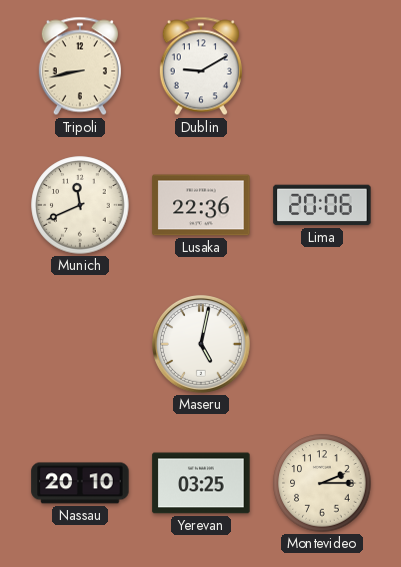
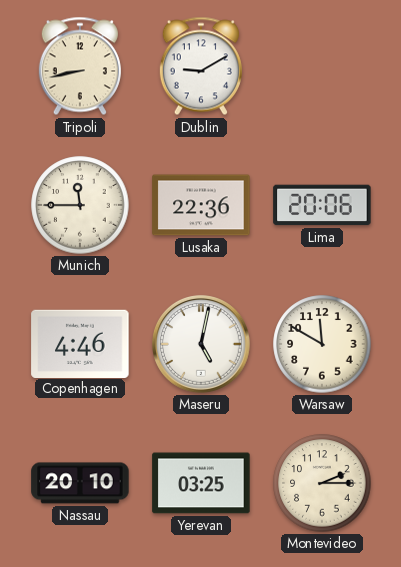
Munich: 11:41 -> 11:45 (80, 205)
Copenhagen: none -> 4:46 (80, 343)
Warsaw: none -> 11:50 (322, 344)
